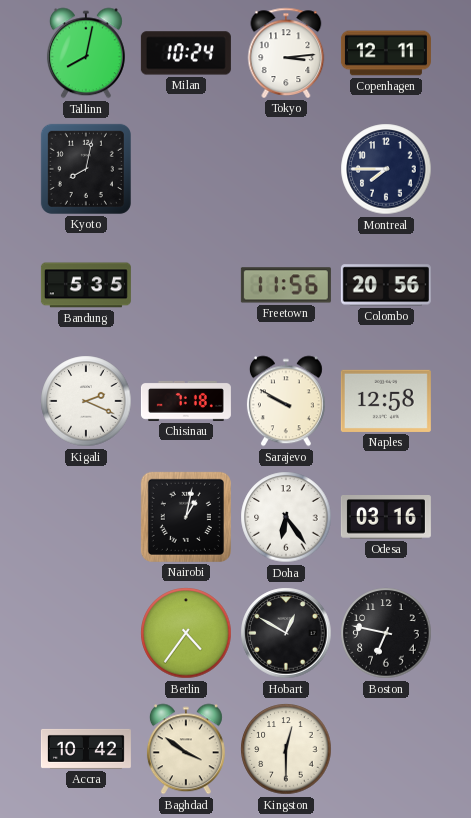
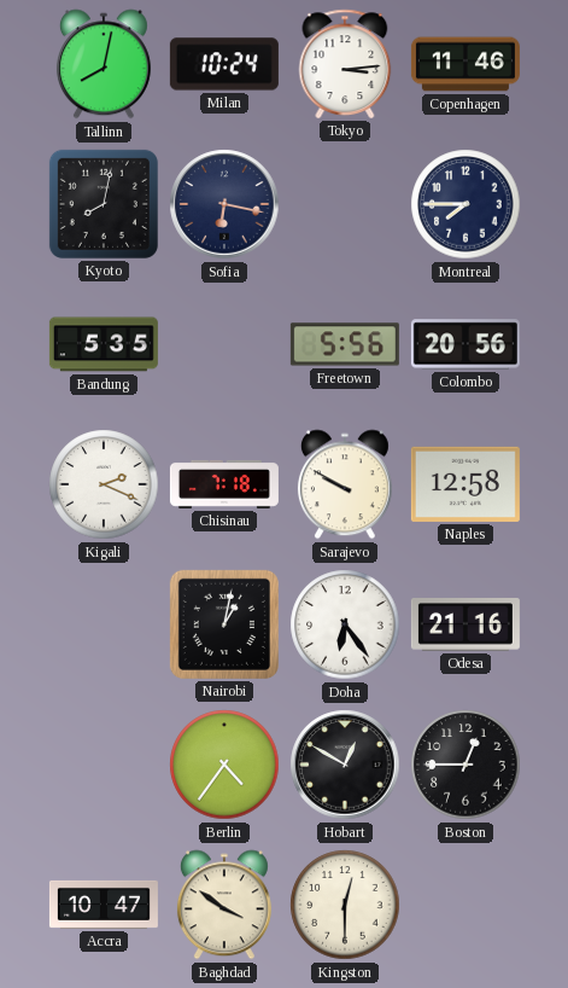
Copenhagen: 12:11 -> 11:46 (465, 64)
Sofia: none -> 6:17 (224, 204)
Freetown: 11:56 -> 5:56 (345, 344)
Odesa: 03:16 -> 21:16 (465, 626)
Boston: 6:47 -> 12:45 (465, 765)
Accra: 10:42 -> 10:47 (104, 905)
